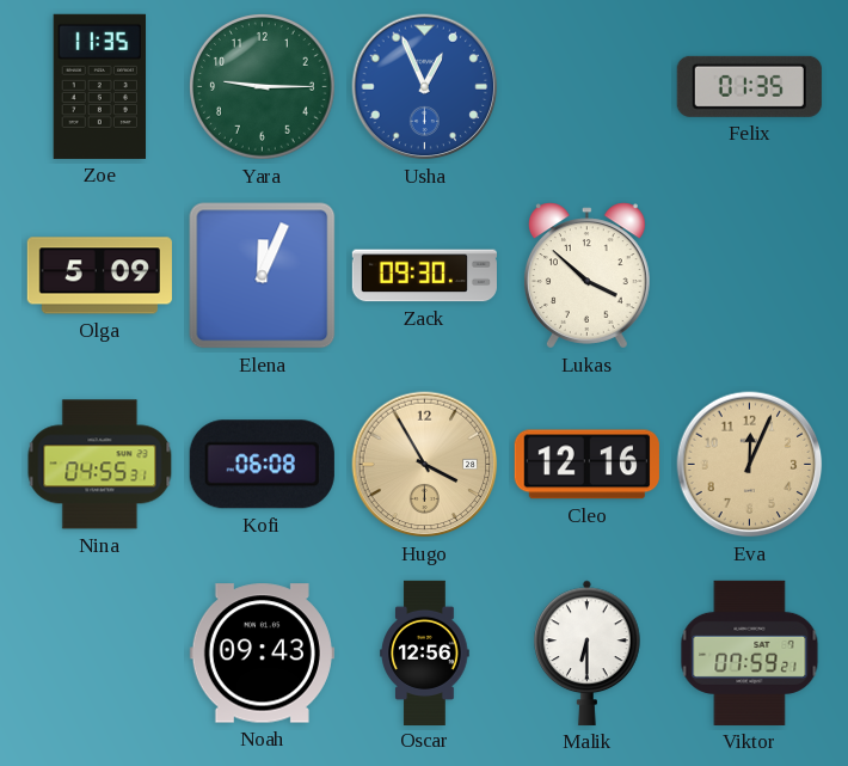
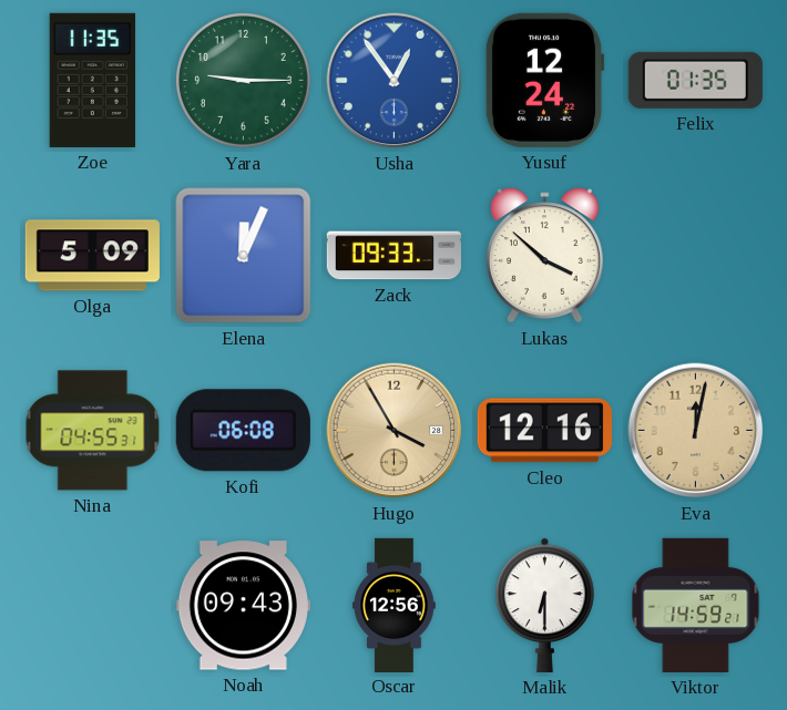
Usha: 12:56 -> 12:54 (395, 81)
Yusuf: none -> 12:24 (544, 80)
Zack: 09:30 -> 09:33 (393, 256)
Eva: 12:04 -> 12:02 (696, 431)
Viktor: 07:59 -> 14:59 (696, 605)
